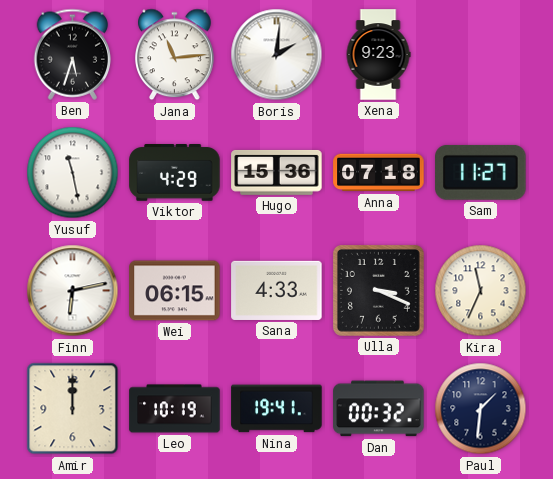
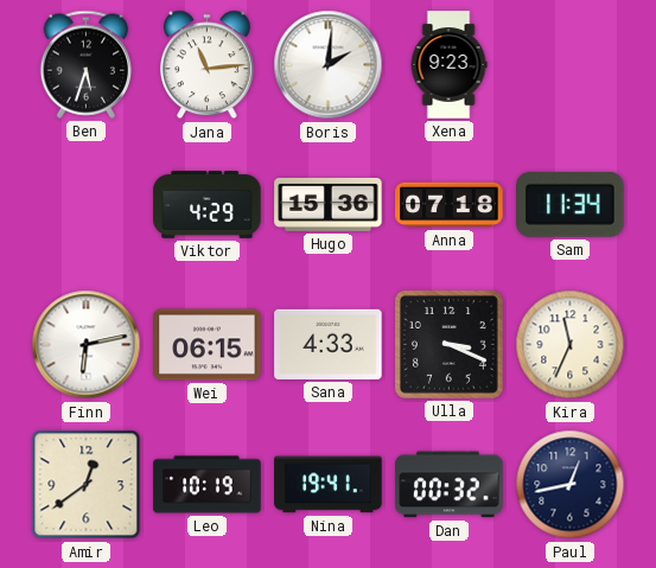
Yusuf: 11:28 -> none (73, 173)
Sam: 11:27 -> 11:34 (571, 204)
Amir: 12:00 -> 12:39 (87, 485)
Paul: 1:31 -> 12:43 (571, 485)
